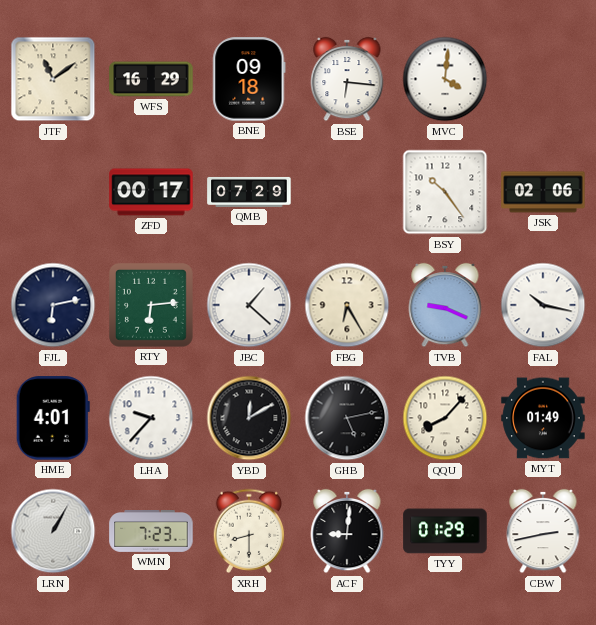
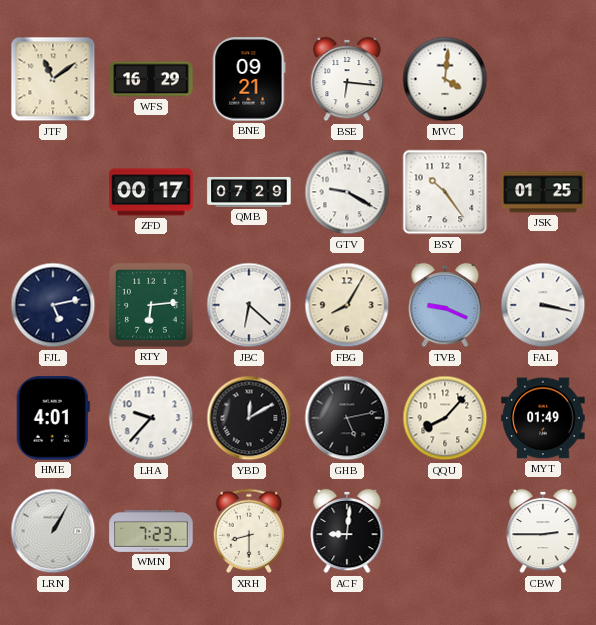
BNE: 09:18 -> 09:21 (249, 79)
GTV: none -> 9:20 (347, 192)
JSK: 02:06 -> 01:25 (543, 192)
FJL: 6:13 -> 5:13 (53, 305)
JBC: 1:22 -> 6:22 (249, 305)
FBG: 6:25 -> 8:05 (347, 305)
FAL: 10:17 -> 3:17 (543, 305)
TYY: 01:29 -> none (445, 531)
CBW: 2:43 -> 2:45 (543, 531)
